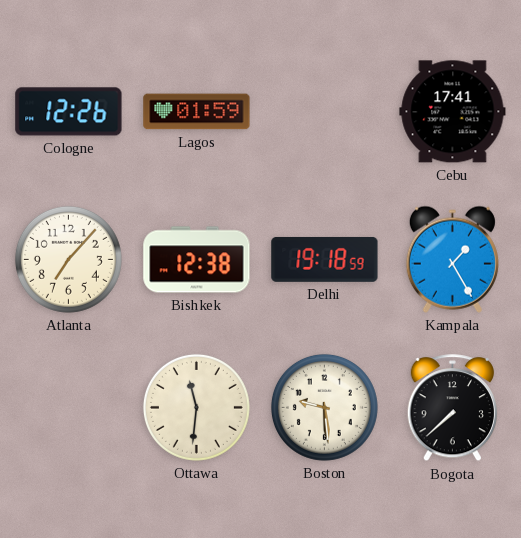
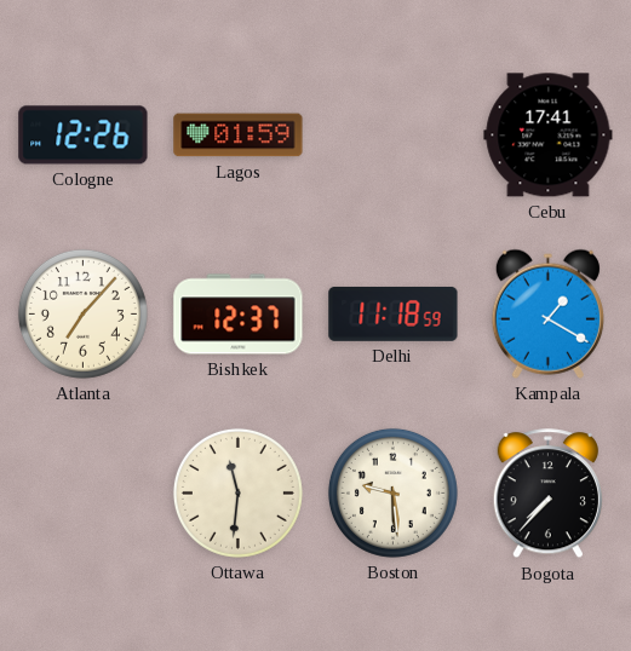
Bishkek: 12:38 -> 12:37 (239, 315)
Delhi: 19:18 -> 11:18 (394, 313)
Kampala: 1:25 -> 1:20 (547, 313)
Bogota: 7:38 -> 7:37 (547, 494)
